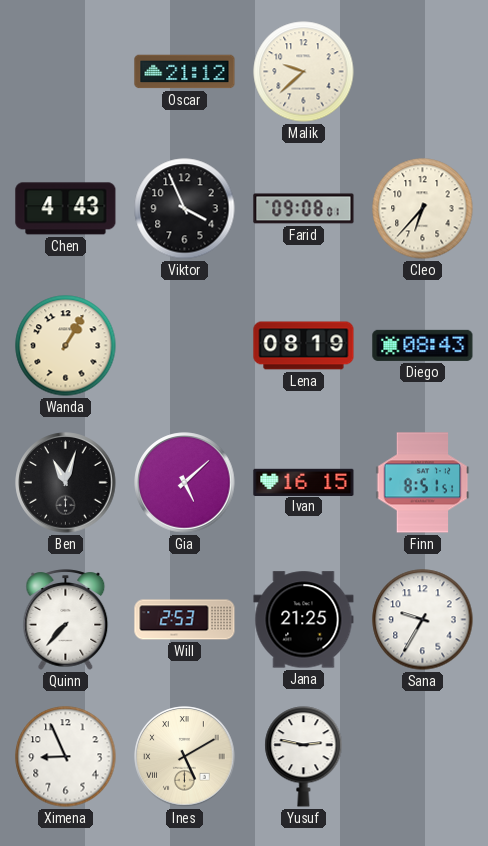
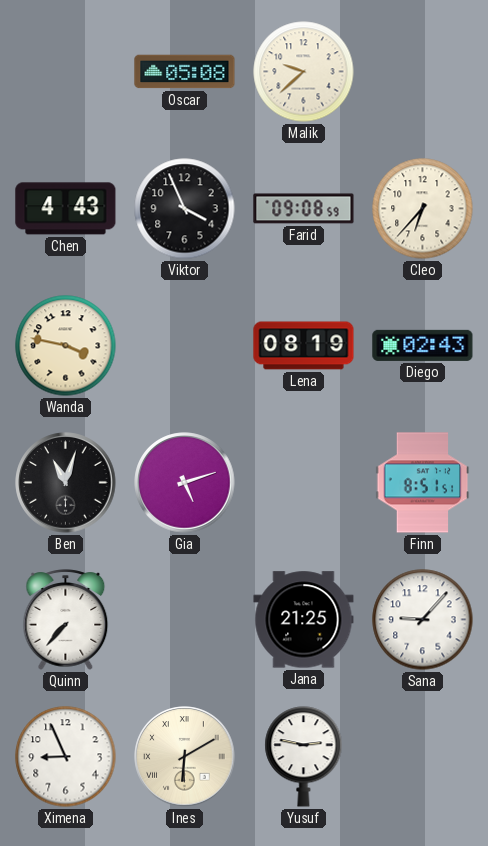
Oscar: 21:12 -> 05:08 (185, 72)
Farid: 09:08:01 -> 09:08:59 (304, 209)
Wanda: 1:05 -> 3:47 (66, 346)
Diego: 08:43 -> 02:43 (423, 345)
Gia: 5:08 -> 5:12 (185, 483)
Ivan: 16:15 -> none (304, 482)
Will: 2:53 -> none (185, 620)
Sana: 9:35 -> 9:07 (423, 620)
Ines: 5:10 -> 6:10 (185, 757)
